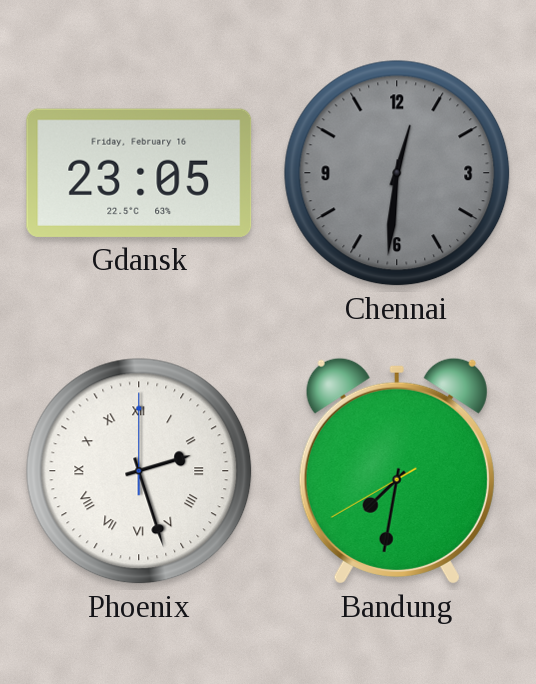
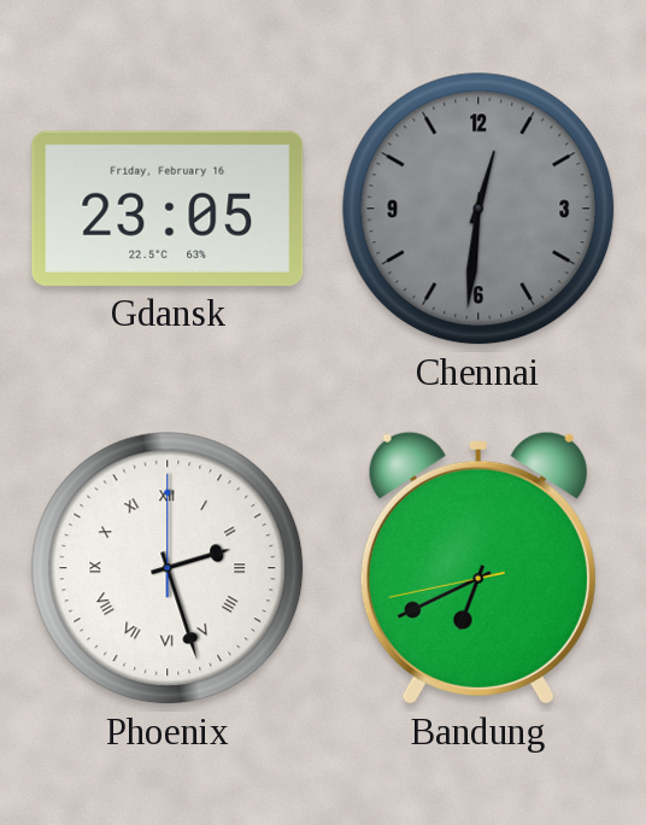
Bandung: 7:31 -> 6:40 (478, 568)
